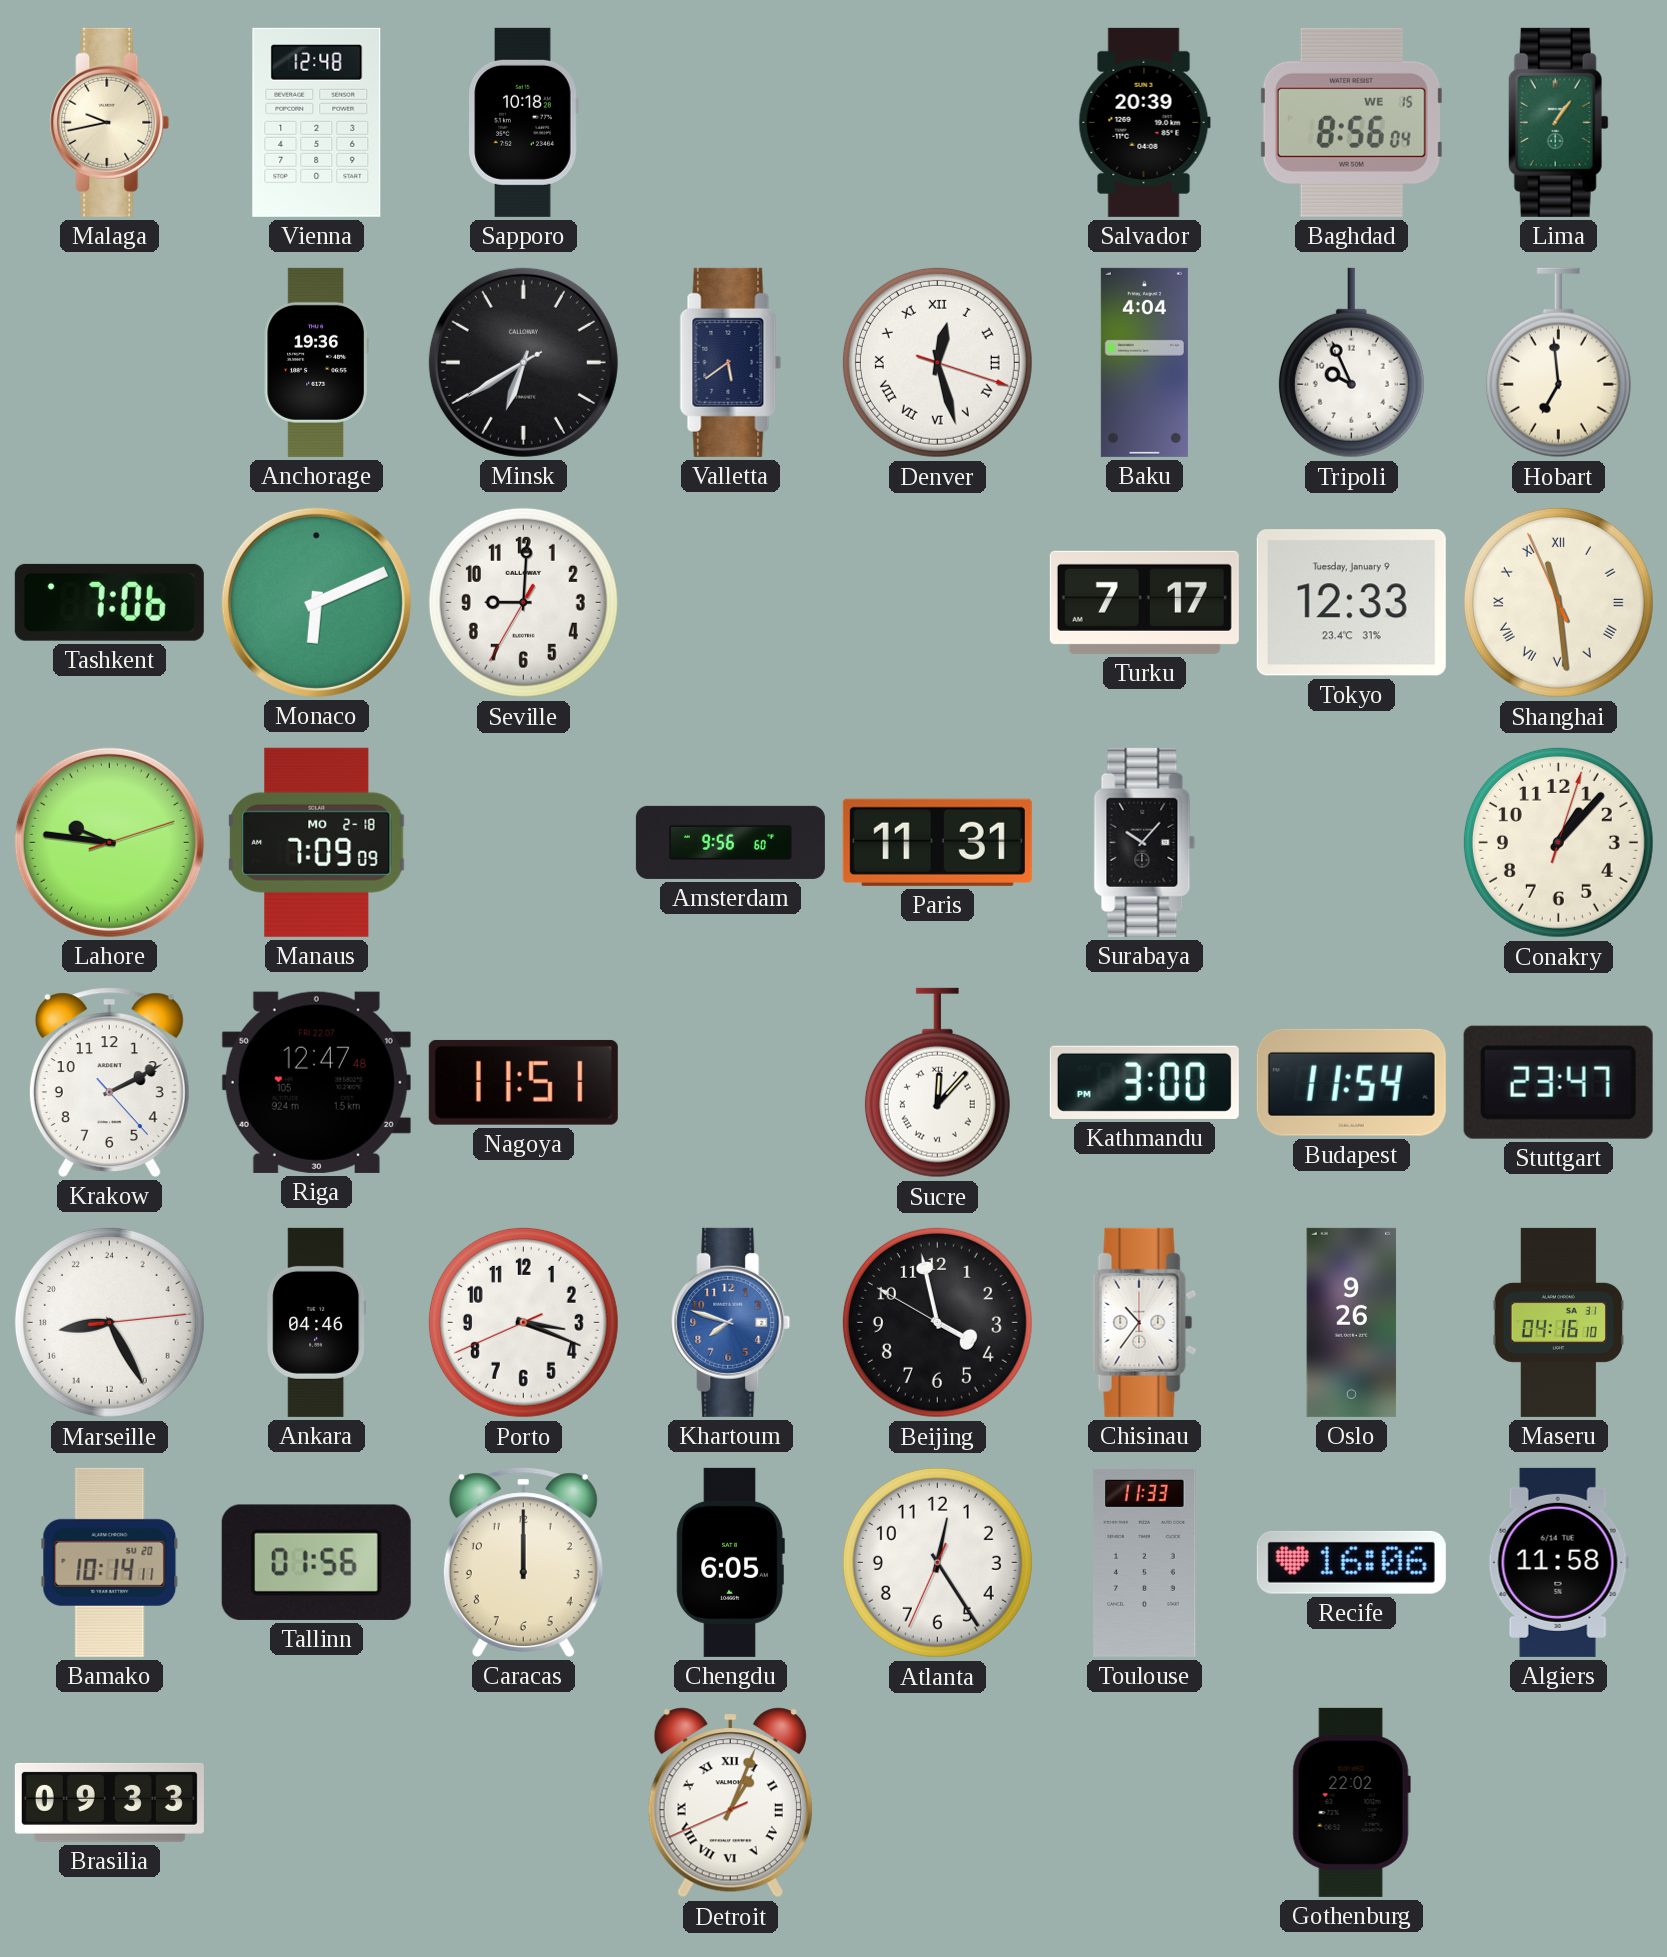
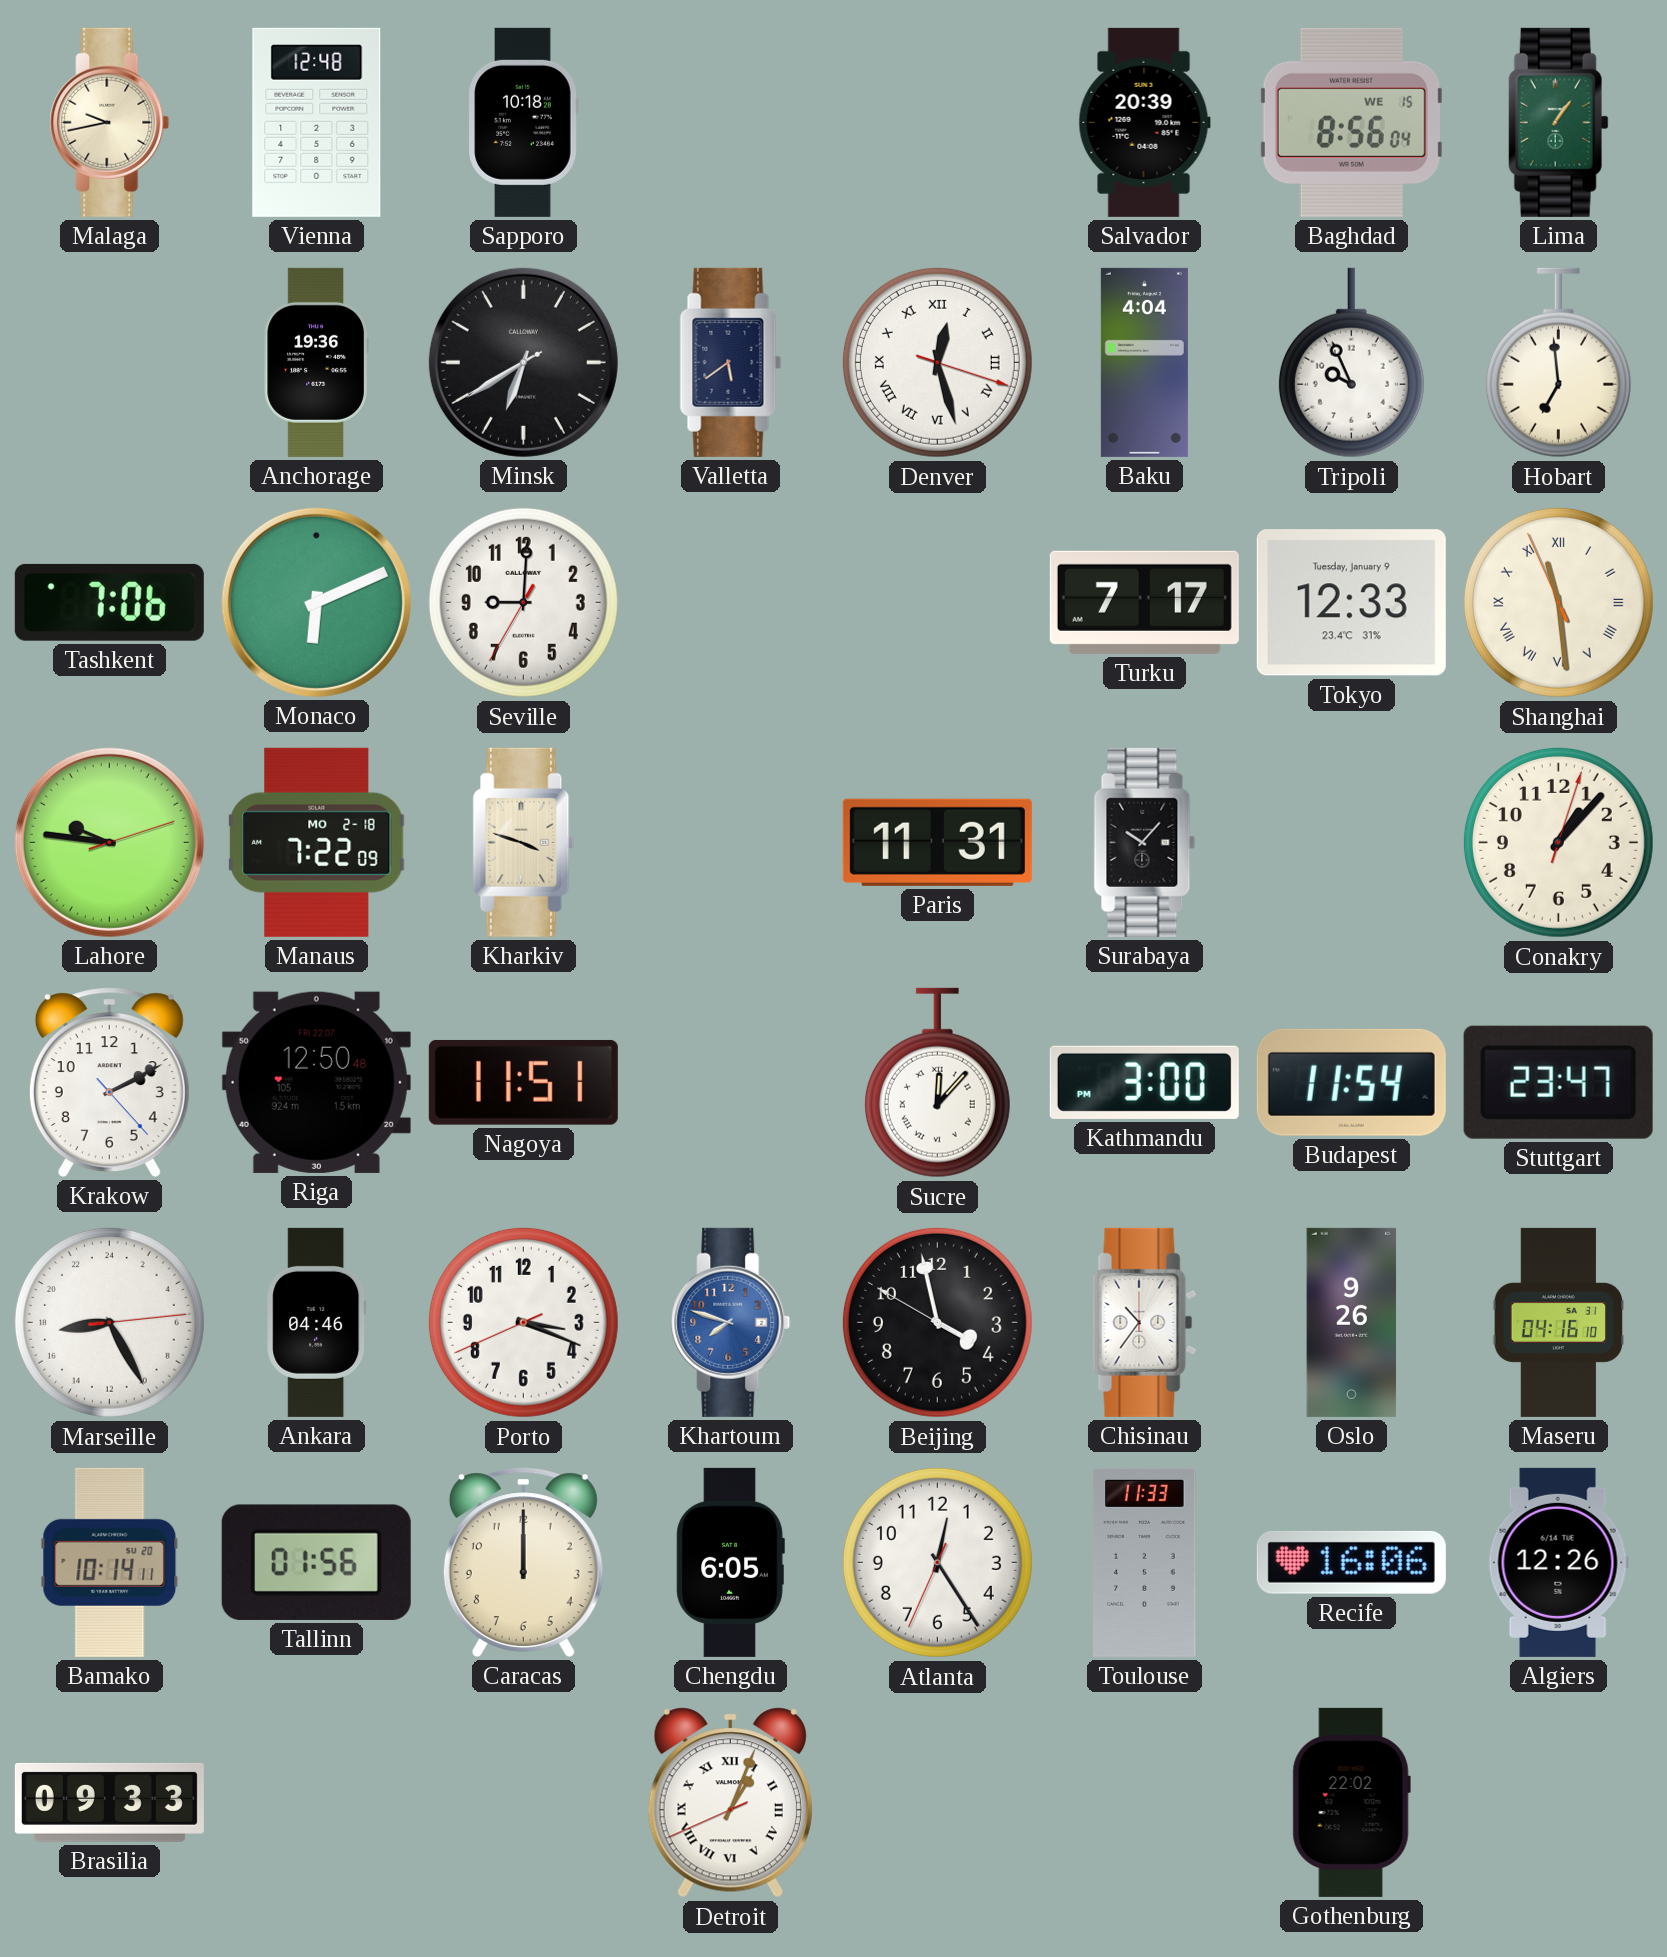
Manaus: 7:09 -> 7:22 (317, 842)
Kharkiv: none -> 3:48 (524, 842)
Amsterdam: 9:56 -> none (730, 842)
Riga: 12:47 -> 12:50 (316, 1082)
Algiers: 11:58 -> 12:26 (1558, 1562)
